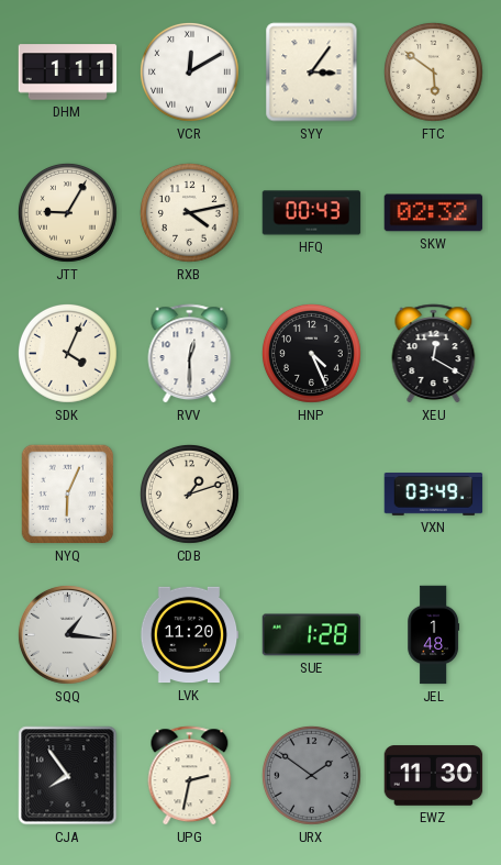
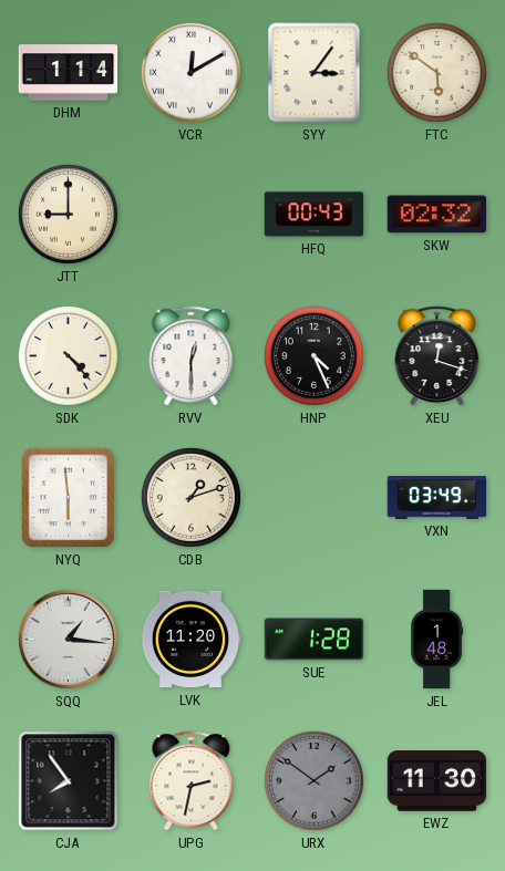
DHM: 1:11 -> 1:14 (69, 73)
JTT: 9:05 -> 9:00 (68, 214)
RXB: 4:13 -> none (189, 212)
SDK: 4:04 -> 4:23 (68, 355)
XEU: 12:20 -> 12:18 (437, 356)
NYQ: 6:04 -> 5:59 (69, 498)
